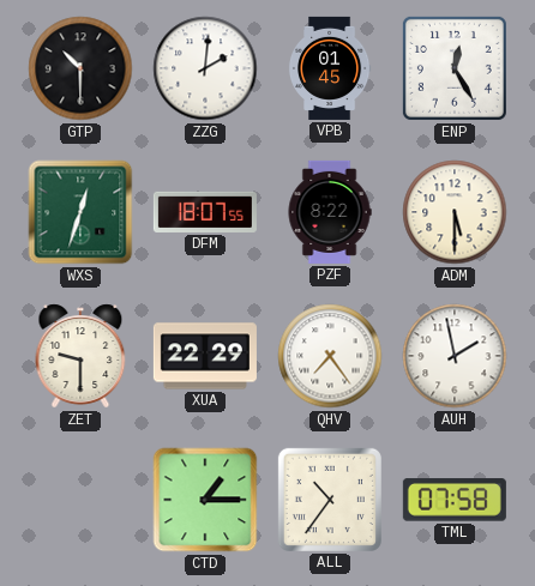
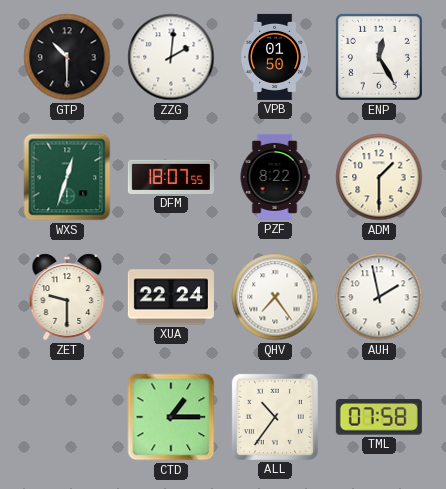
VPB: 01:45 -> 01:50 (275, 57)
ADM: 5:30 -> 1:30 (379, 177)
XUA: 22:29 -> 22:24 (171, 297)
